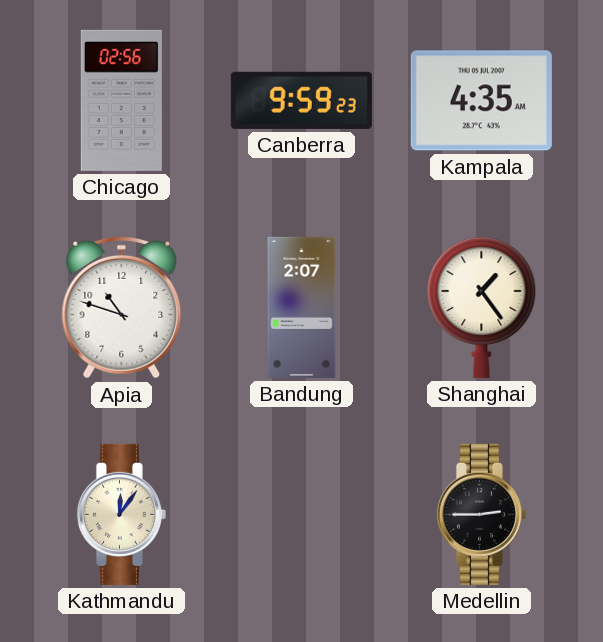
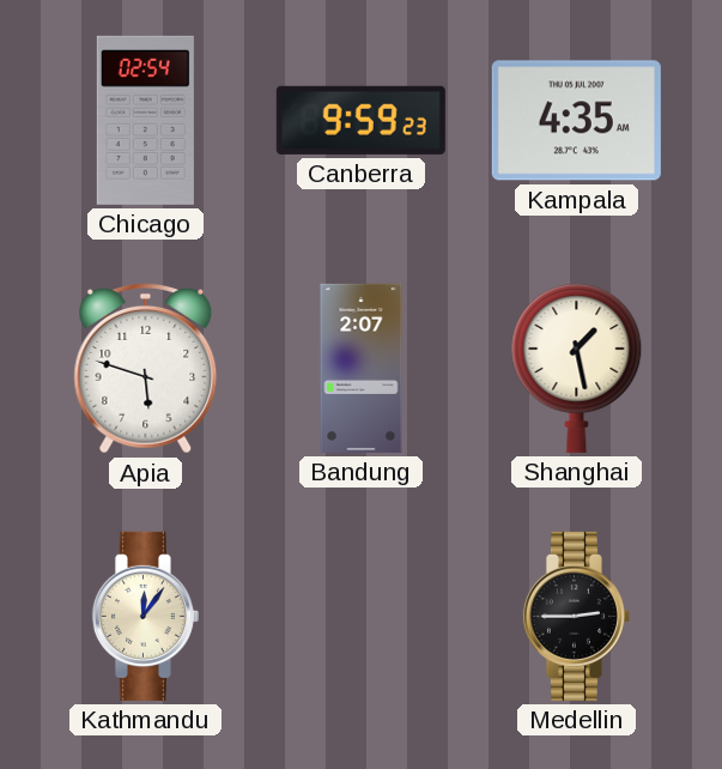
Chicago: 02:56 -> 02:54 (145, 120)
Apia: 10:48 -> 5:48 (146, 368)
Shanghai: 1:24 -> 1:28 (577, 368)
